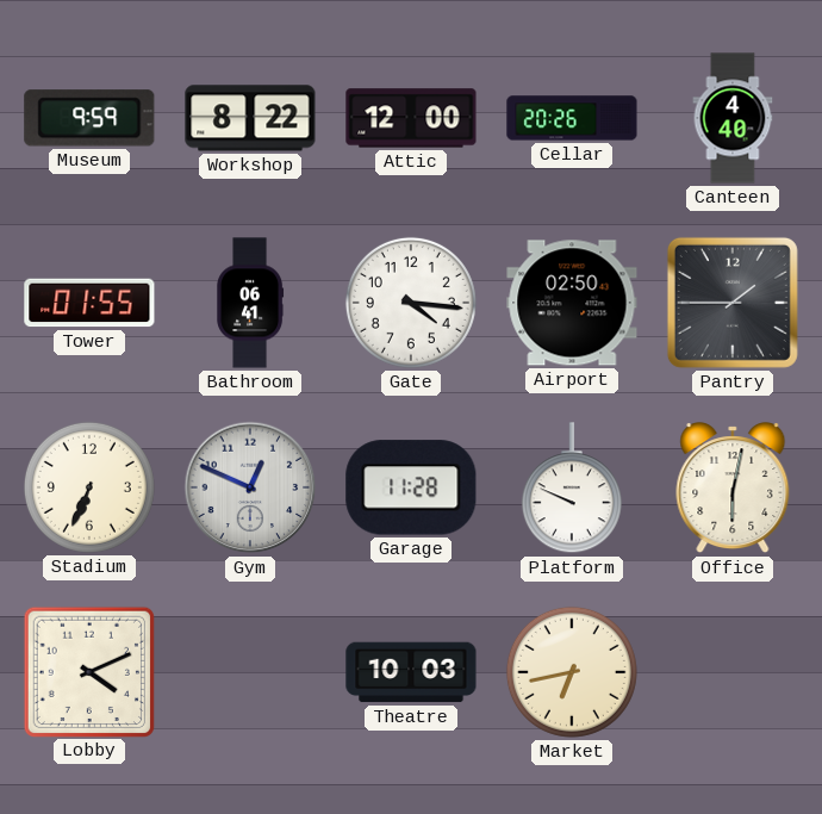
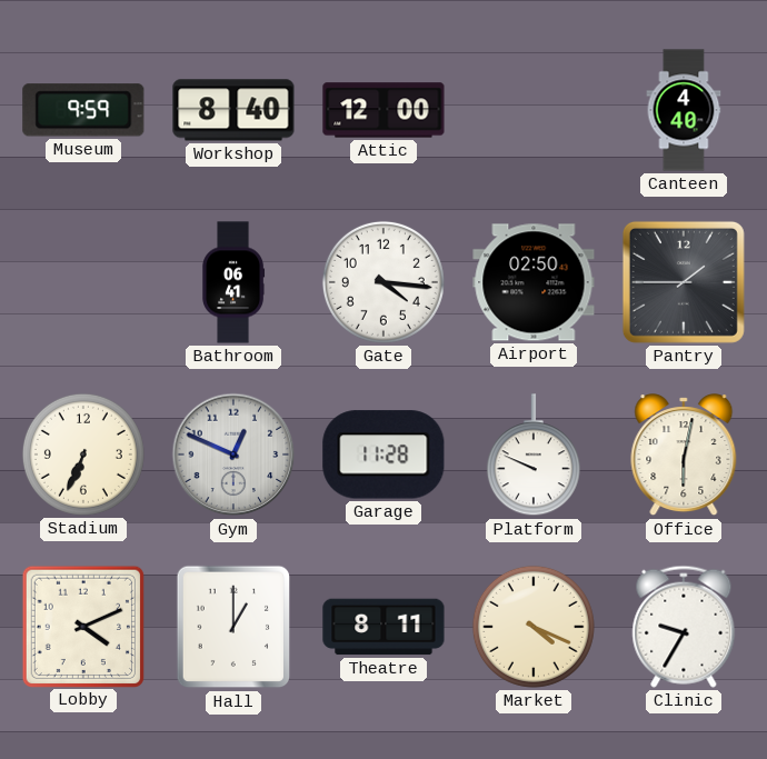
Workshop: 8:22 -> 8:40 (233, 110)
Cellar: 20:26 -> none (572, 118)
Tower: 01:55 -> none (89, 303)
Hall: none -> 1:00 (233, 627)
Theatre: 10:03 -> 8:11 (384, 627)
Market: 6:43 -> 4:19 (534, 627)
Clinic: none -> 9:35 (684, 627)
